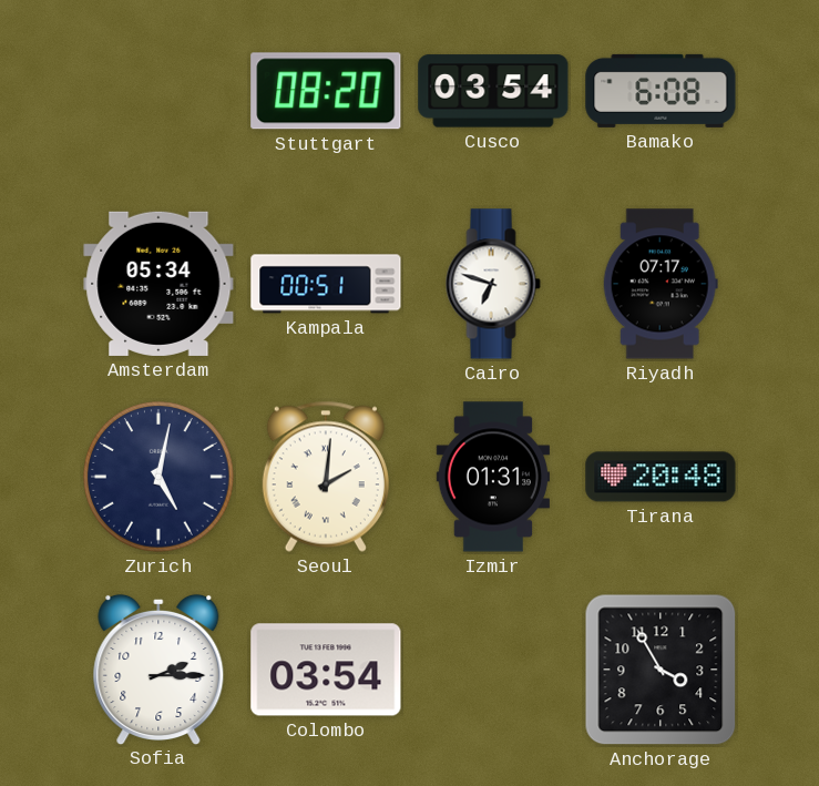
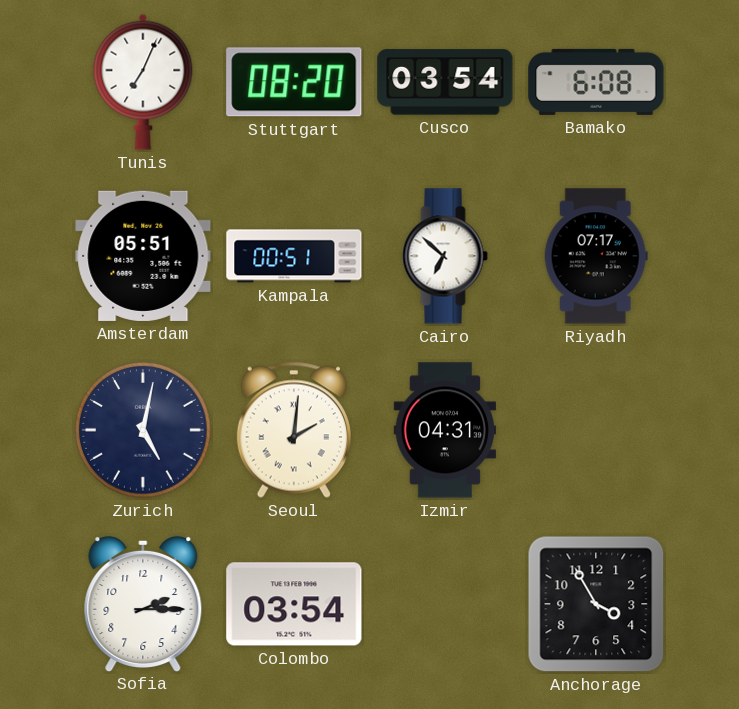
Tunis: none -> 7:04 (143, 82)
Amsterdam: 05:34 -> 05:51 (143, 256)
Cairo: 6:48 -> 6:52 (445, 256)
Izmir: 01:31 -> 04:31 (445, 430)
Tirana: 20:48 -> none (661, 477)
